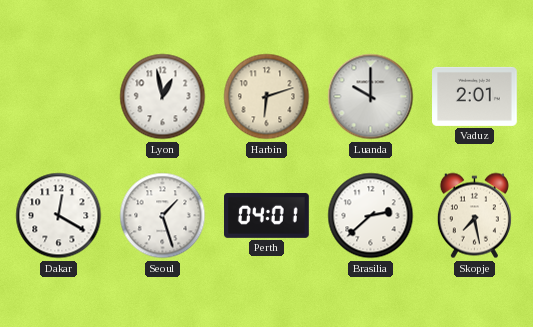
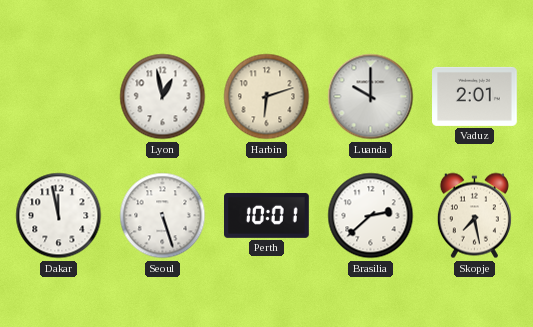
Dakar: 12:20 -> 11:58 (59, 216)
Seoul: 1:27 -> 5:27 (163, 216)
Perth: 04:01 -> 10:01 (267, 215)
